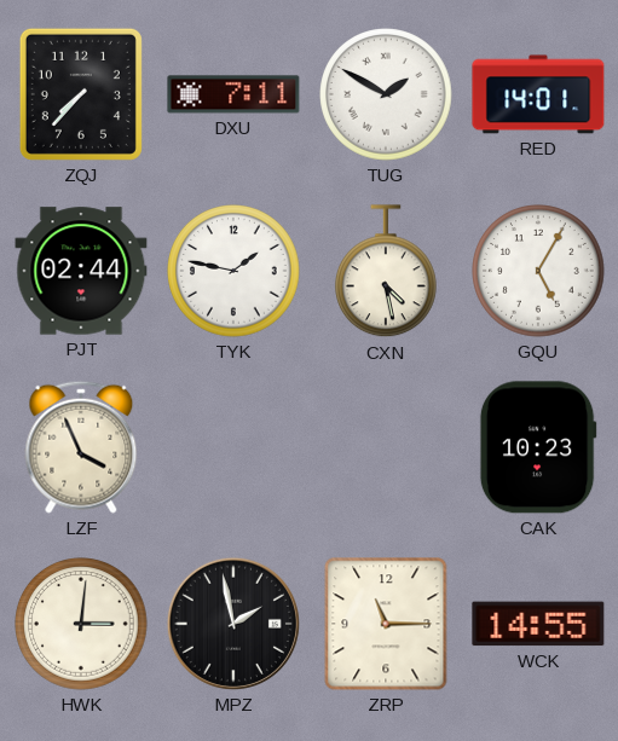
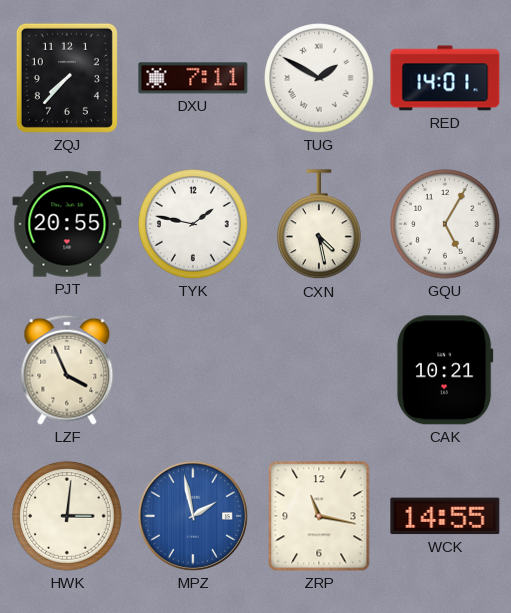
PJT: 02:44 -> 20:55 (67, 224)
CAK: 10:23 -> 10:21 (445, 370)
MPZ dial: black -> blue (193, 516)
ZRP: 11:15 -> 11:17 (319, 516)
